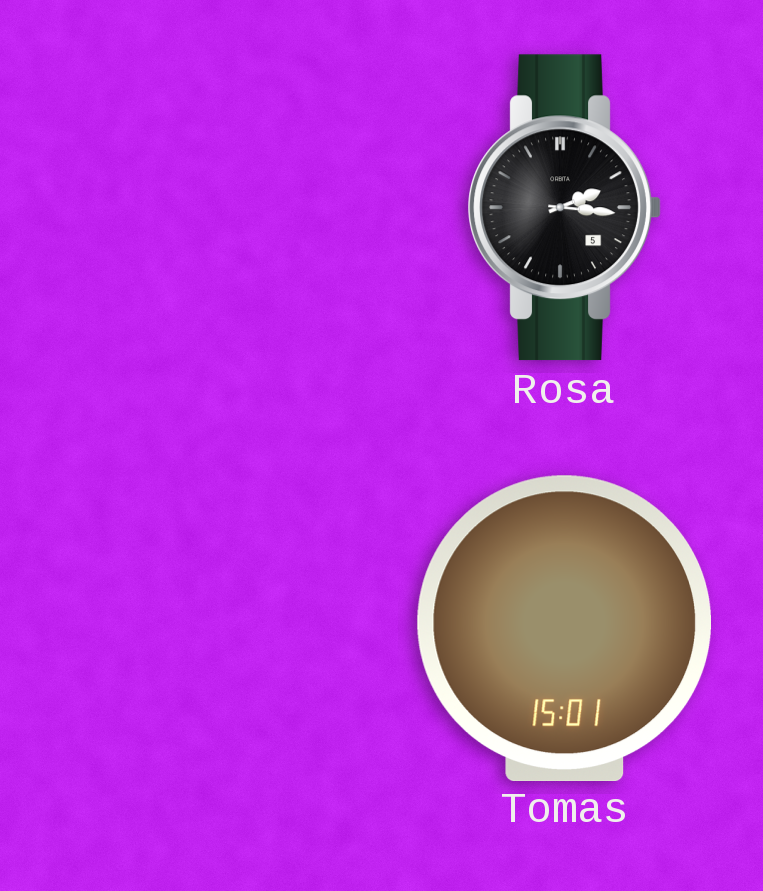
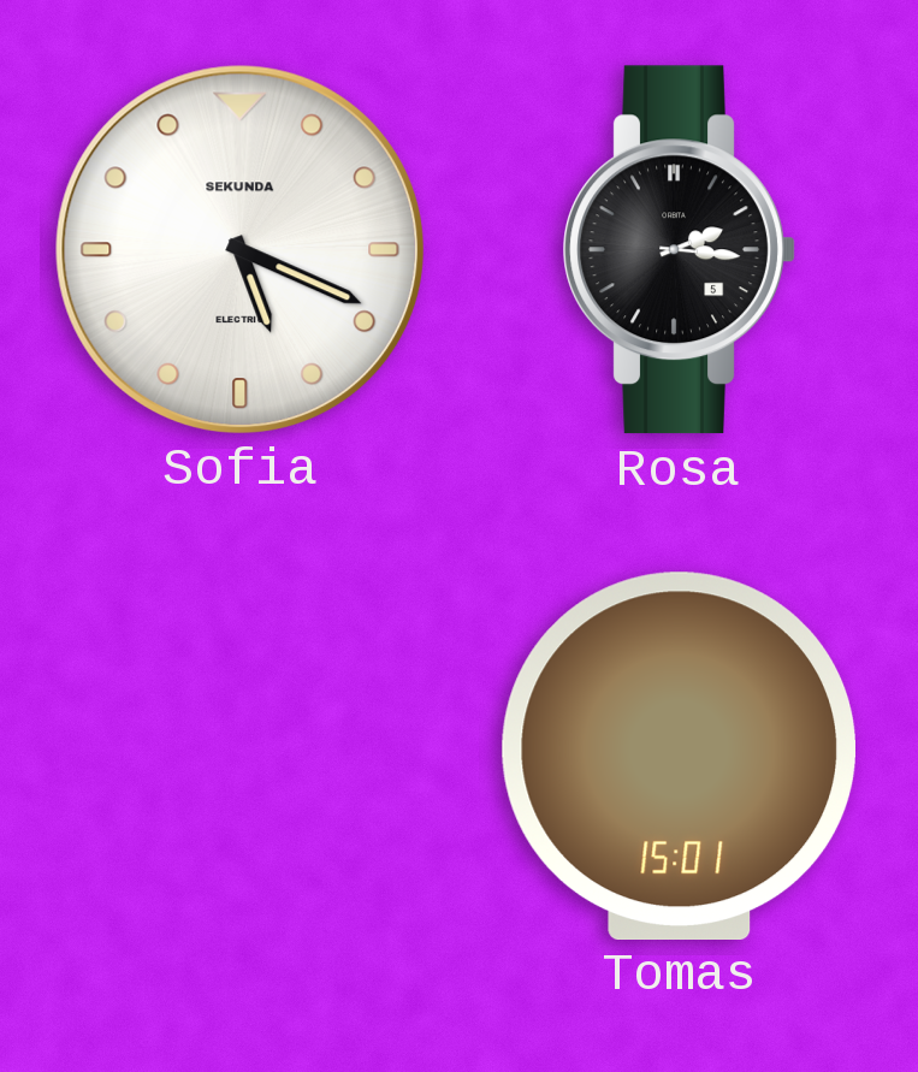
Sofia: none -> 5:19 (239, 249)
